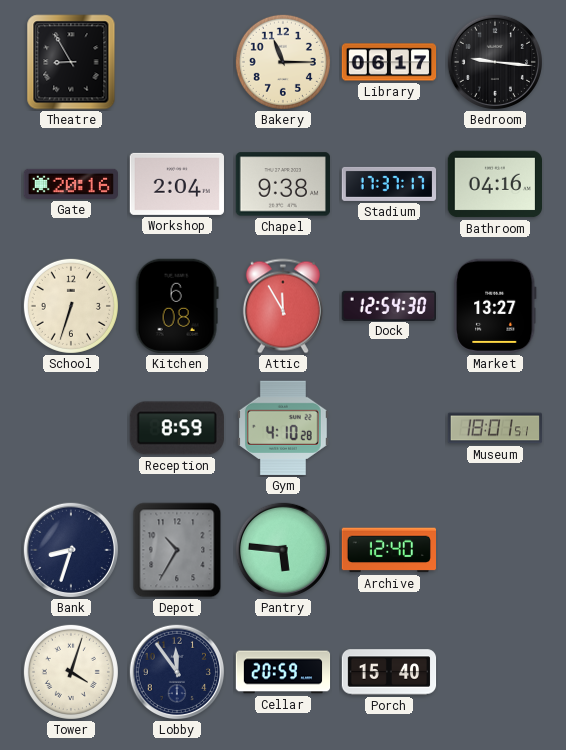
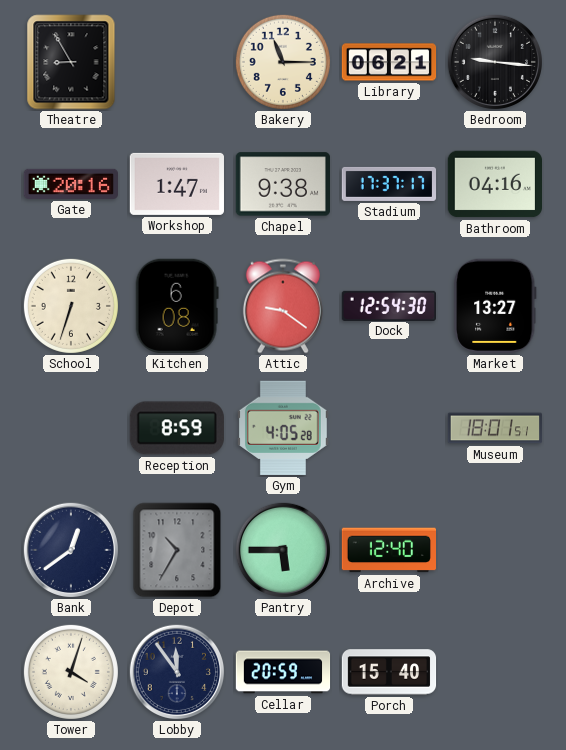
Library: 06:17 -> 06:21 (389, 62)
Workshop: 2:04 -> 1:47 (177, 184)
Attic: 11:55 -> 9:21 (283, 306)
Gym: 4:10 -> 4:05 (283, 428)
Bank: 8:33 -> 12:39 (70, 549)
Pantry: 5:46 -> 5:45 (282, 549)
